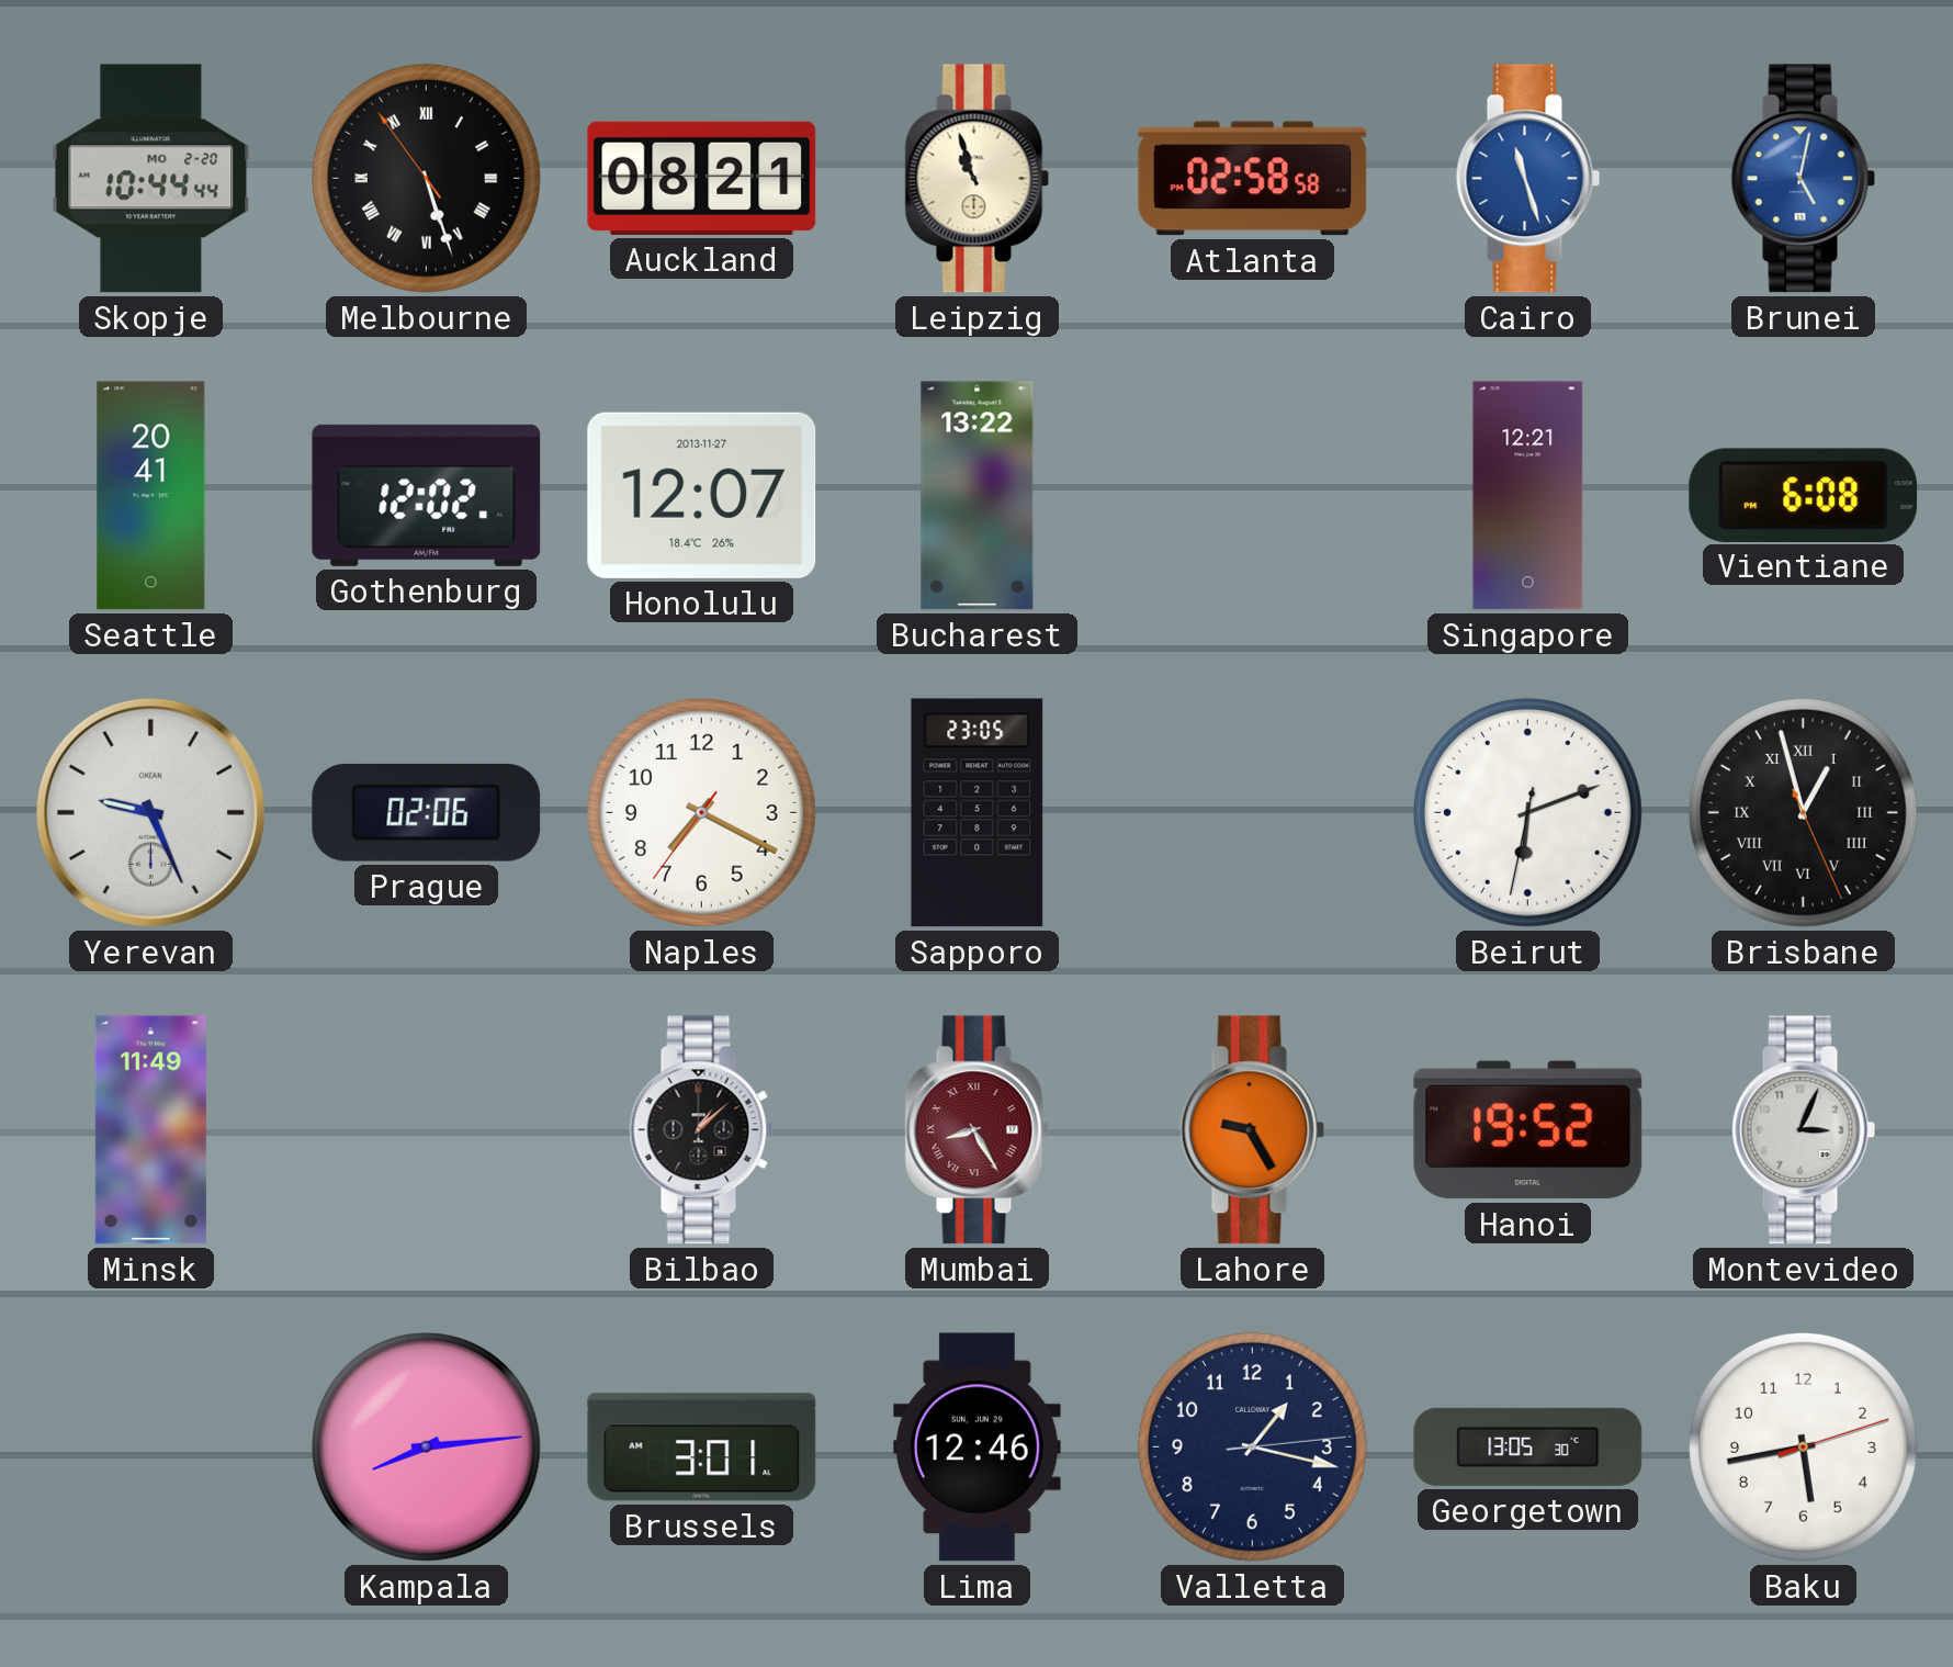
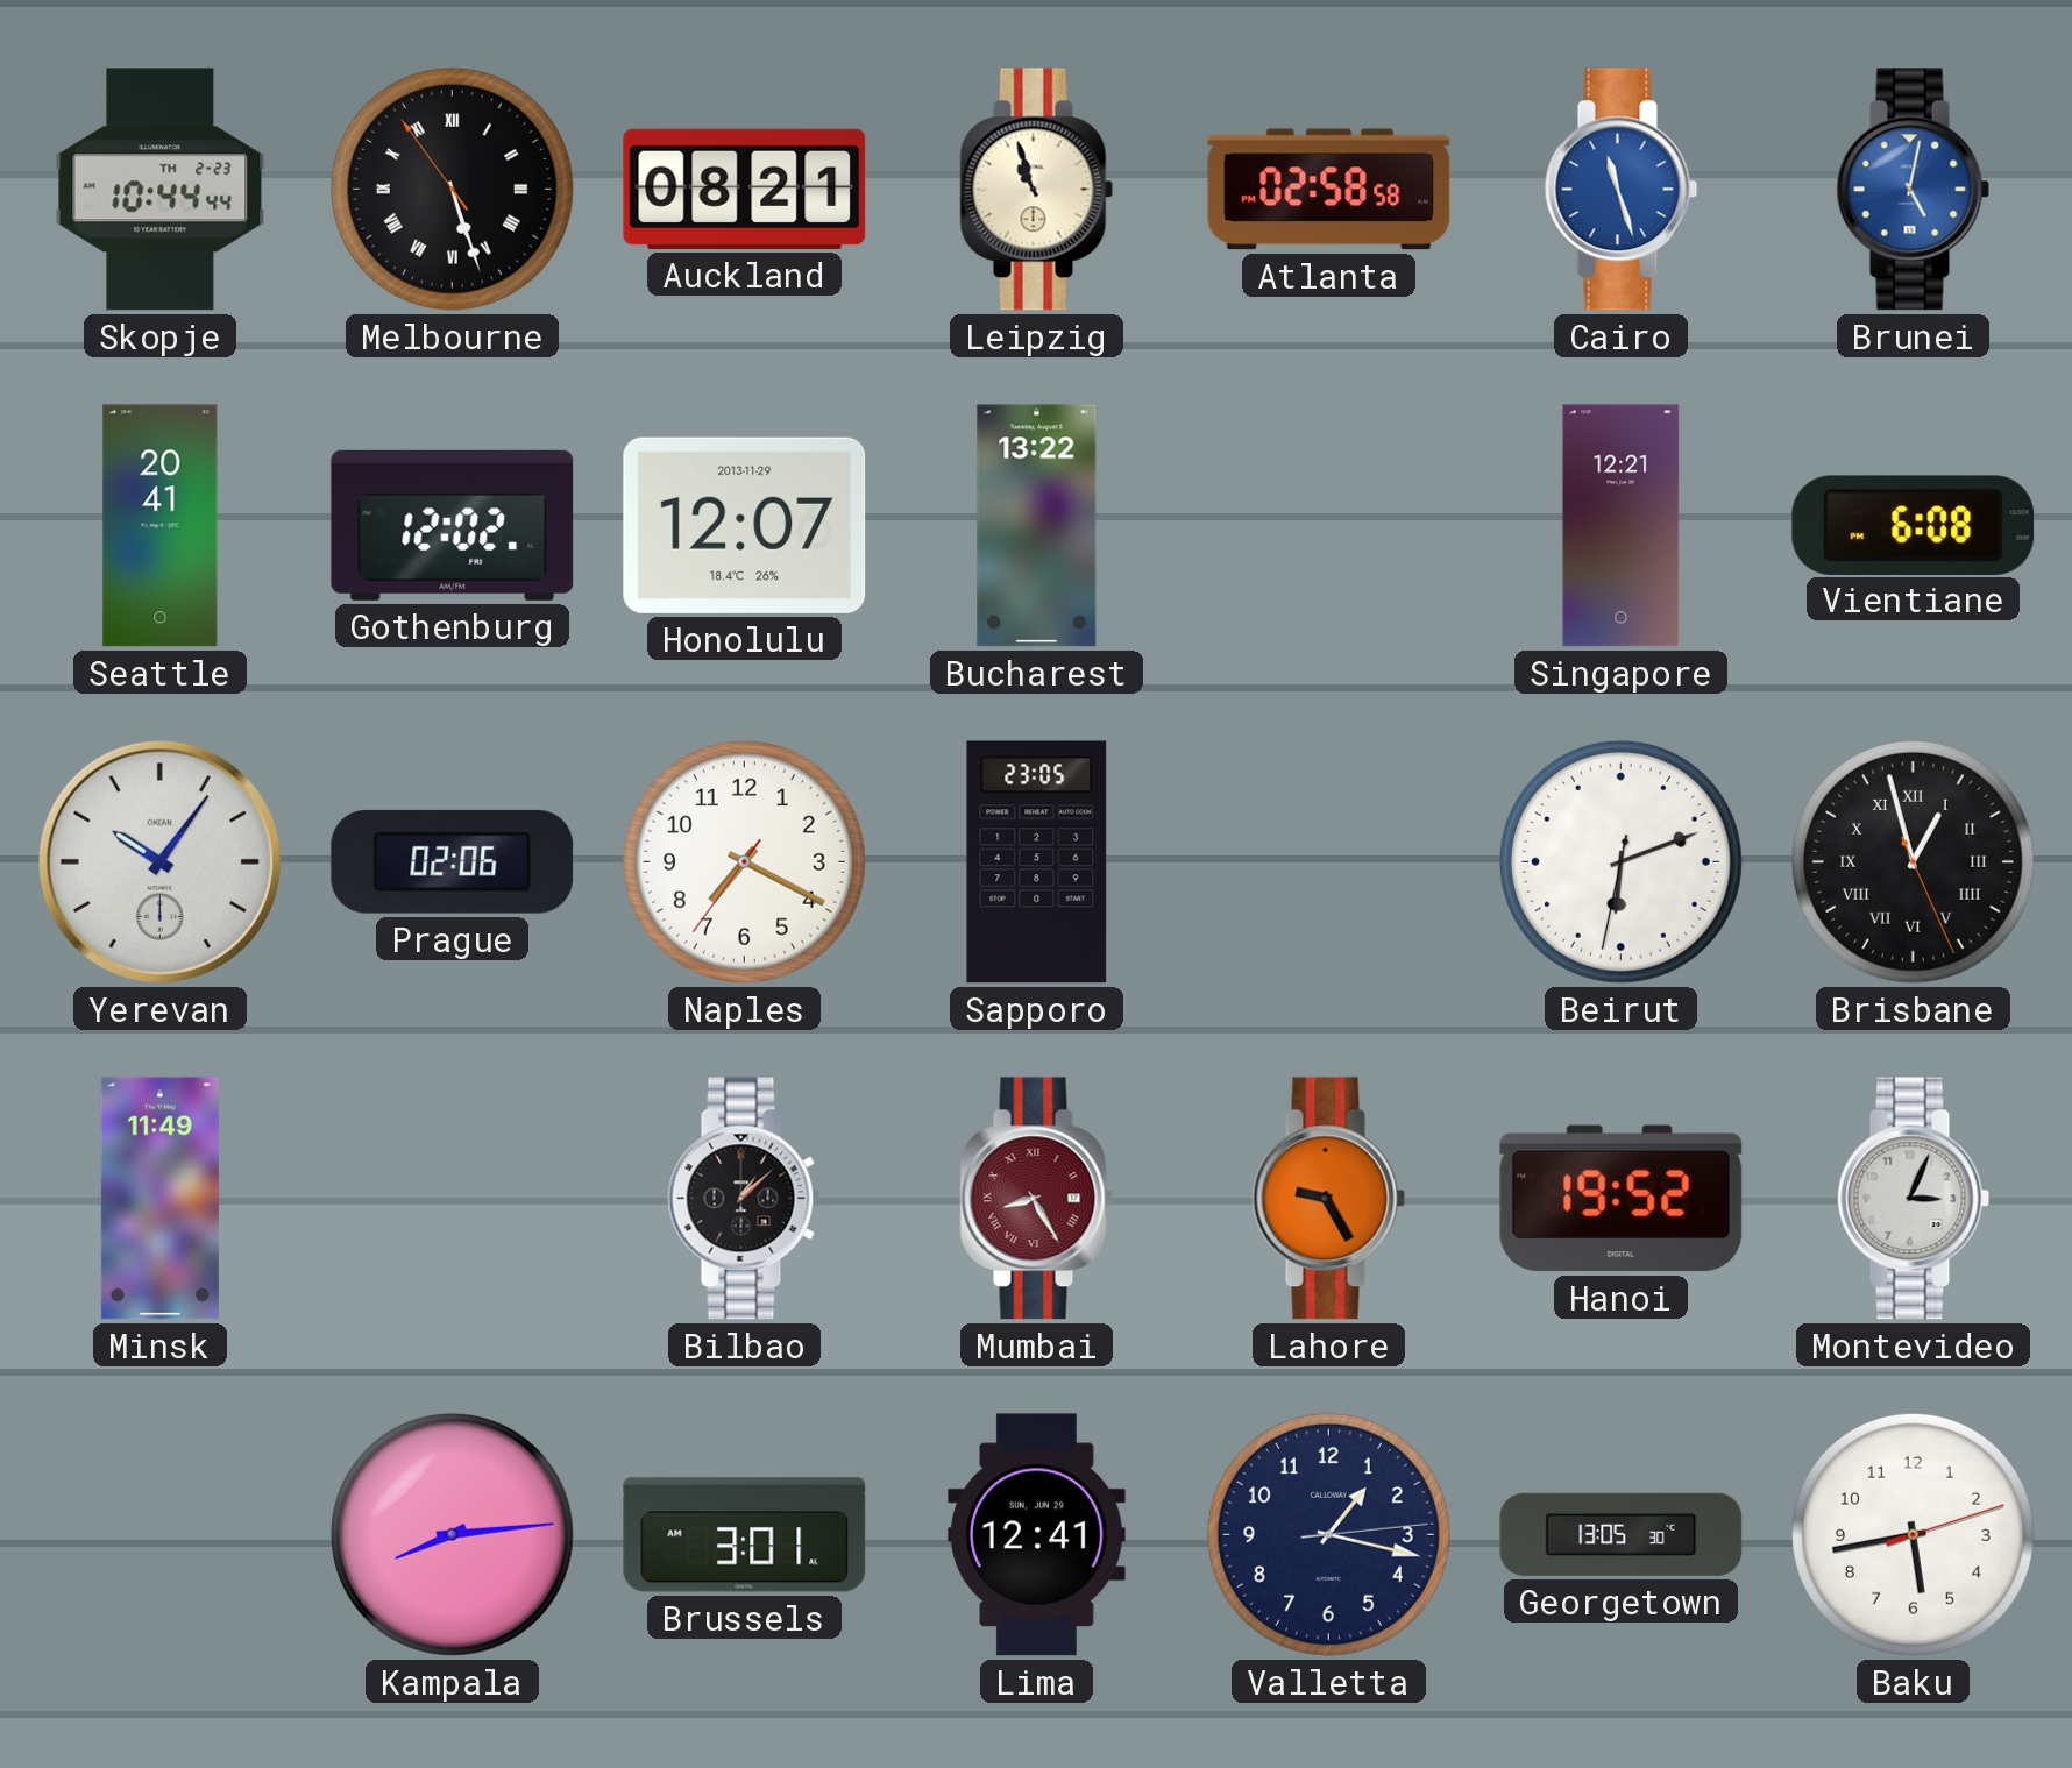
Skopje date: MO 2-20 -> TH 2-23 (161, 190)
Honolulu date: 2013-11-27 -> 2013-11-29 (745, 525)
Yerevan: 9:26 -> 10:06 (159, 861)
Lima: 12:46 -> 12:41 (1037, 1535)
